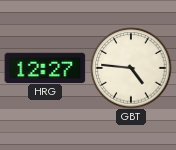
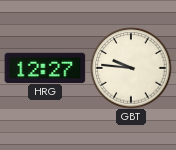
GBT: 4:46 -> 9:46 (131, 68)
